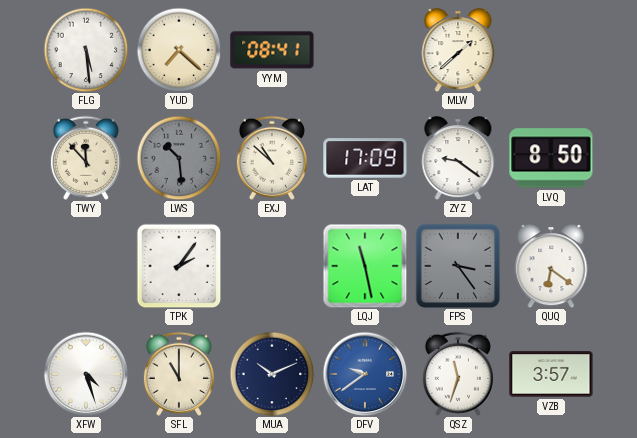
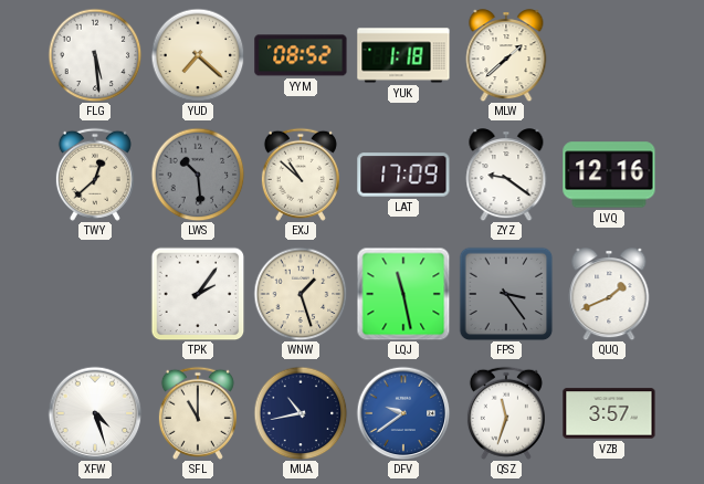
YYM: 08:41 -> 08:52 (301, 55)
YUK: none -> 1:18 (403, 55)
TWY: 11:53 -> 12:38 (95, 175)
LVQ: 8:50 -> 12:16 (609, 175)
WNW: none -> 1:27 (301, 294)
QUQ: 6:21 -> 1:41 (609, 294)
MUA: 10:11 -> 10:43 (301, 413)
